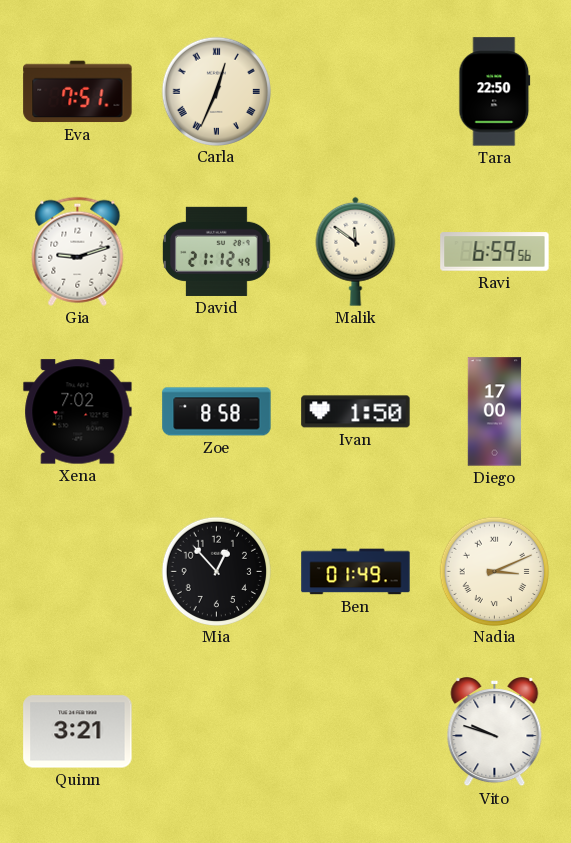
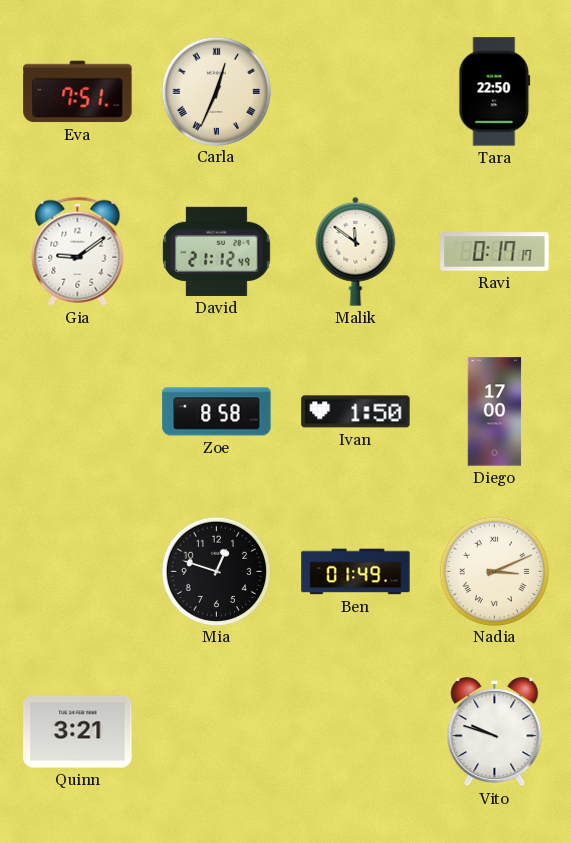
Gia: 9:12 -> 9:09 (78, 251)
Ravi: 6:59 -> 0:17 (495, 252)
Xena: 7:02 -> none (78, 412)
Mia: 12:53 -> 12:48 (216, 571)
